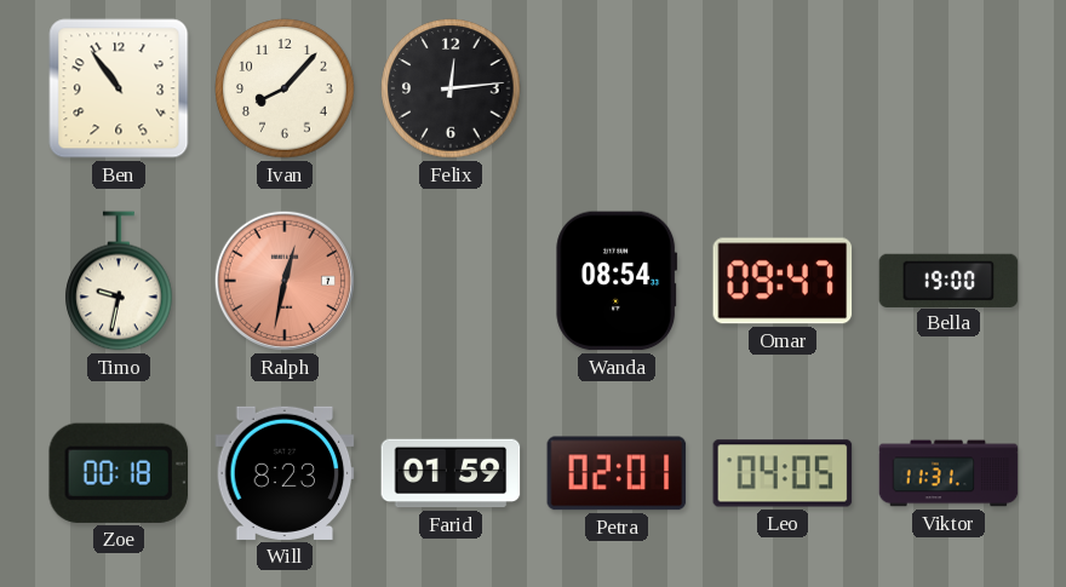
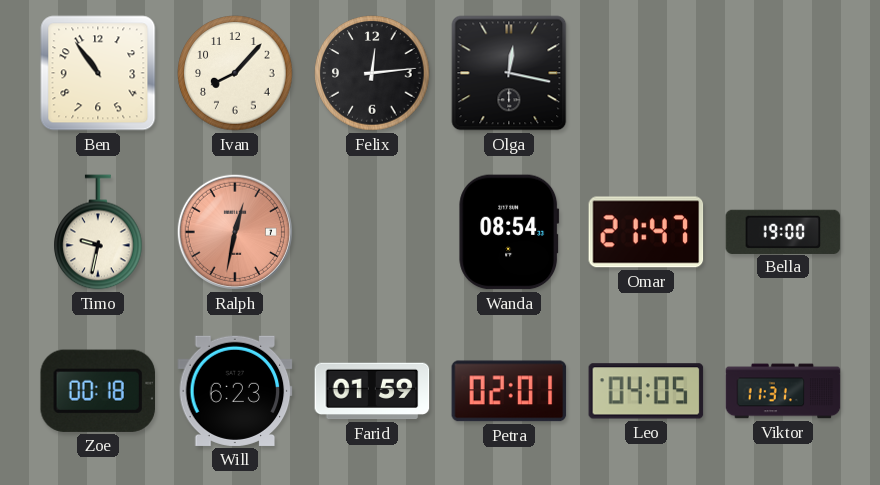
Olga: none -> 12:17 (509, 73)
Omar: 09:47 -> 21:47 (646, 232)
Will: 8:23 -> 6:23 (235, 391)
